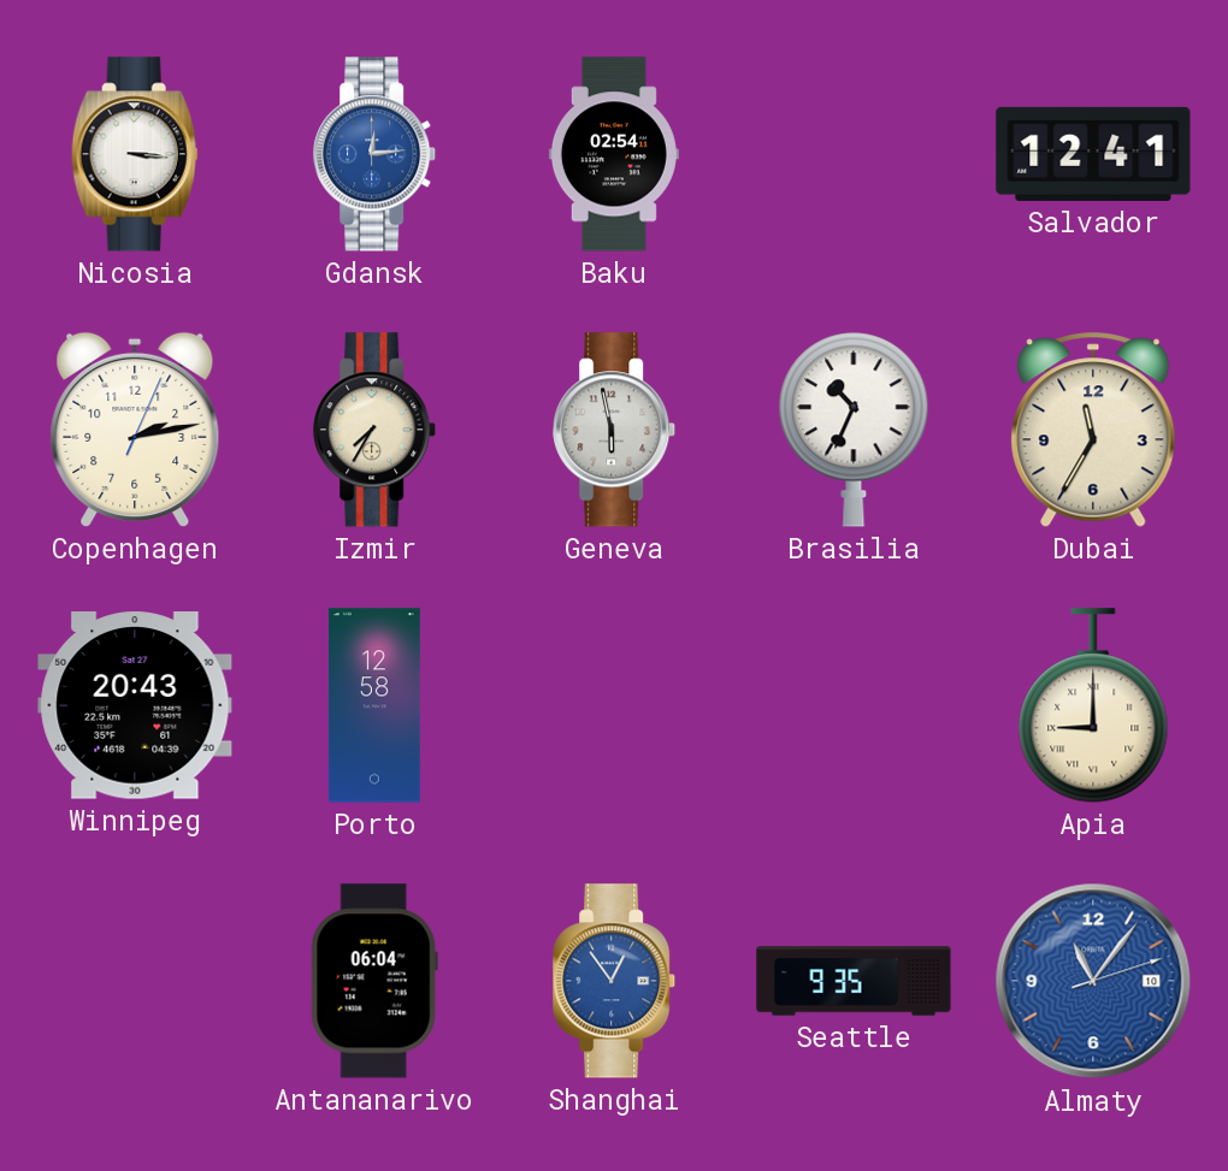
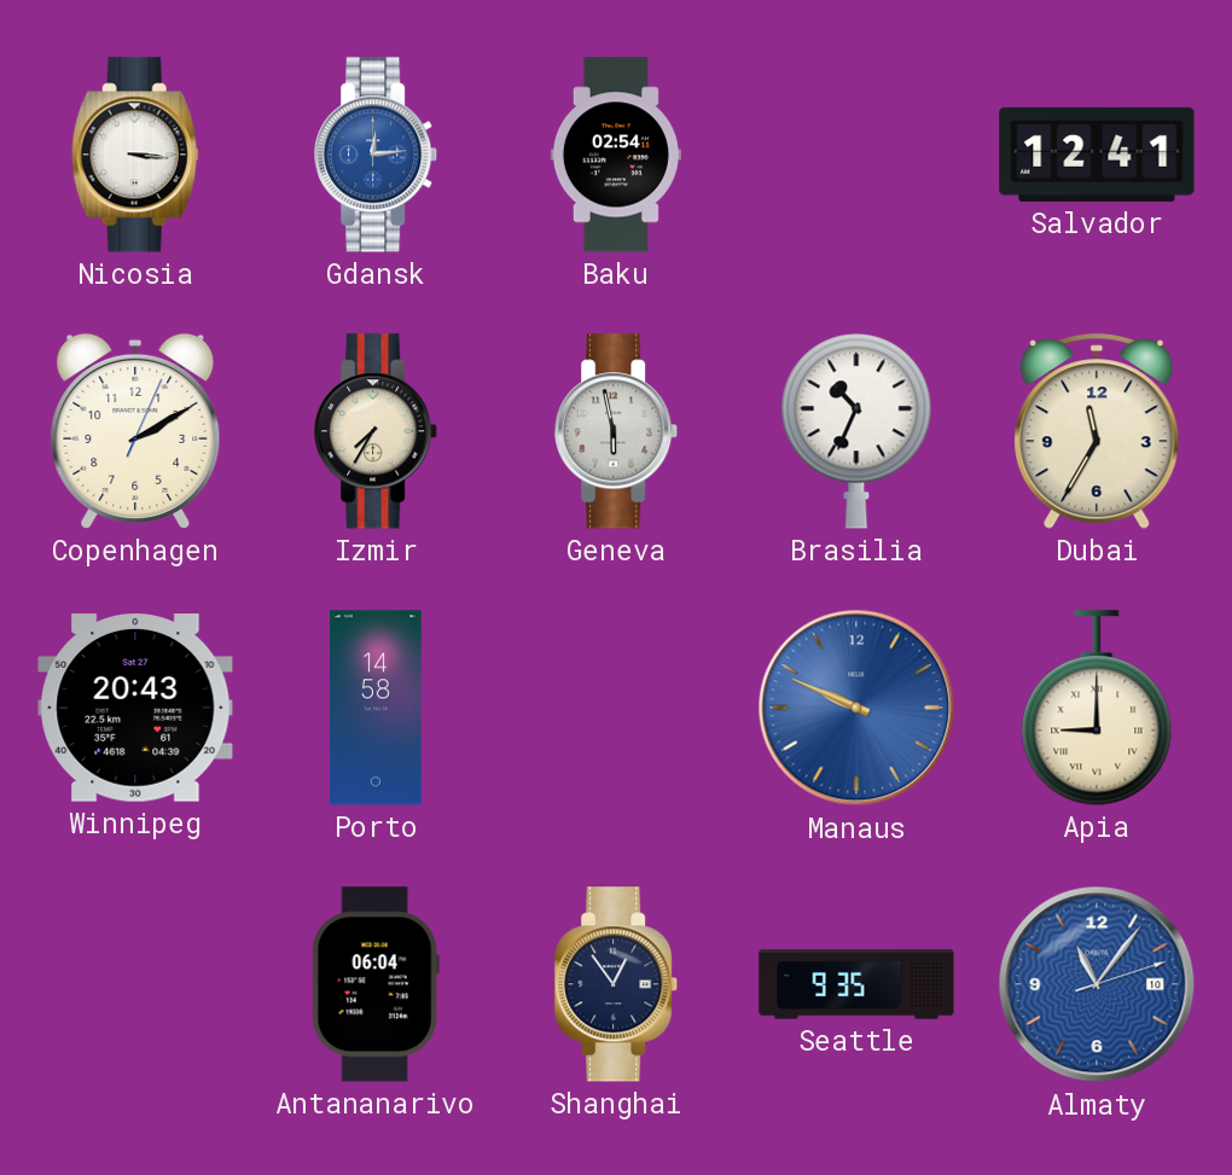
Copenhagen: 2:13 -> 2:10 (135, 431)
Porto: 12:58 -> 14:58 (376, 708)
Manaus: none -> 9:49 (856, 708)
Shanghai dial: blue -> navy (617, 984)
